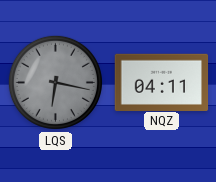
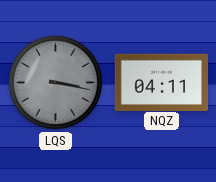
LQS: 6:17 -> 3:17 (55, 82)
